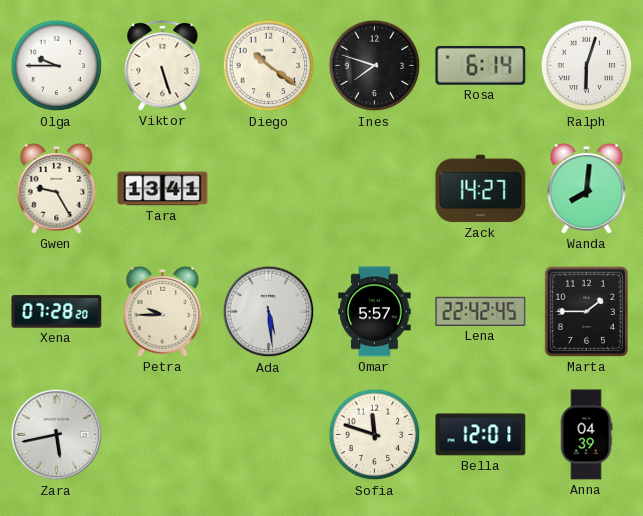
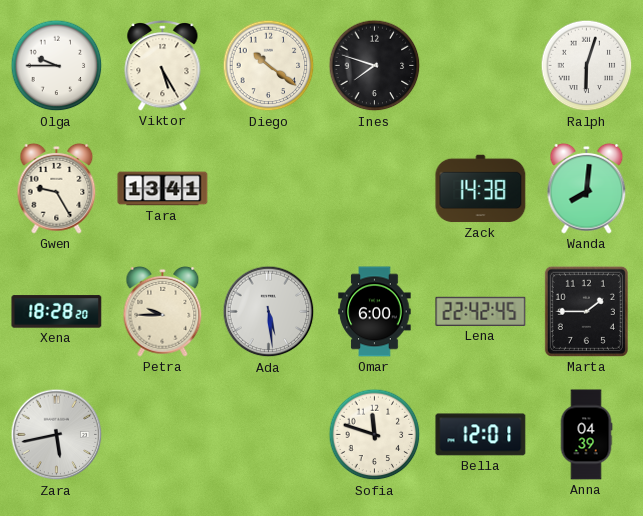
Viktor: 5:27 -> 5:25 (163, 66)
Rosa: 6:14 -> none (481, 65)
Zack: 14:27 -> 14:38 (481, 189)
Xena: 07:28 -> 18:28 (57, 312)
Omar: 5:57 -> 6:00 (375, 312)
